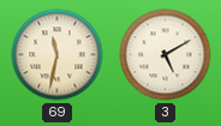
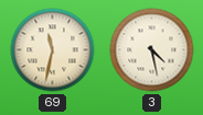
3: 5:10 -> 4:28 (152, 50)
